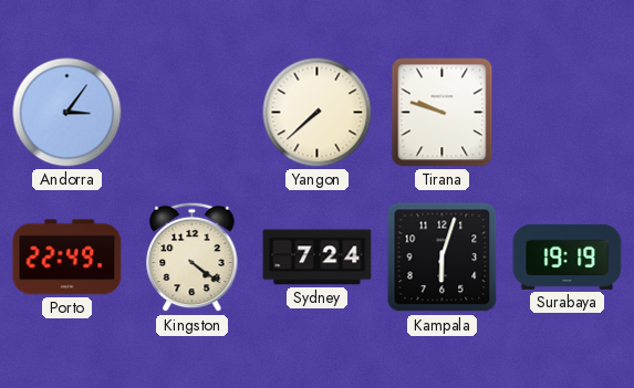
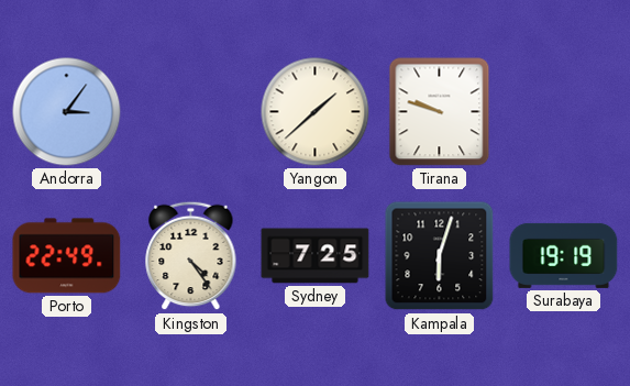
Yangon: 7:38 -> 1:38 (316, 112)
Kingston: 4:21 -> 4:24 (191, 256)
Sydney: 7:24 -> 7:25 (316, 256)
